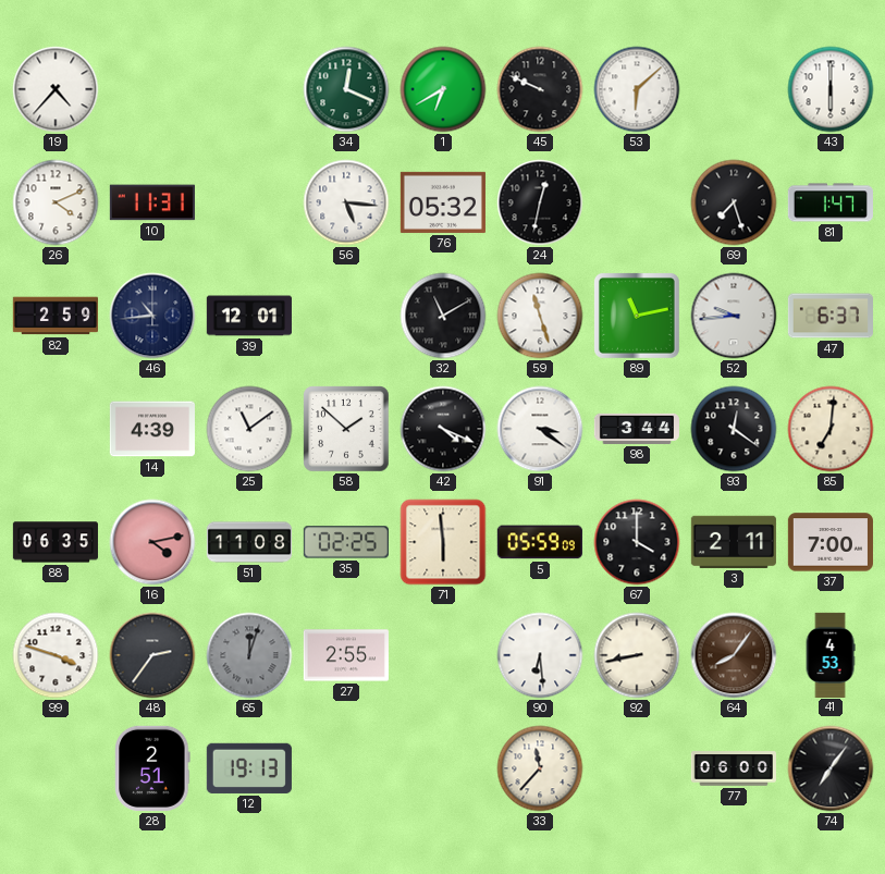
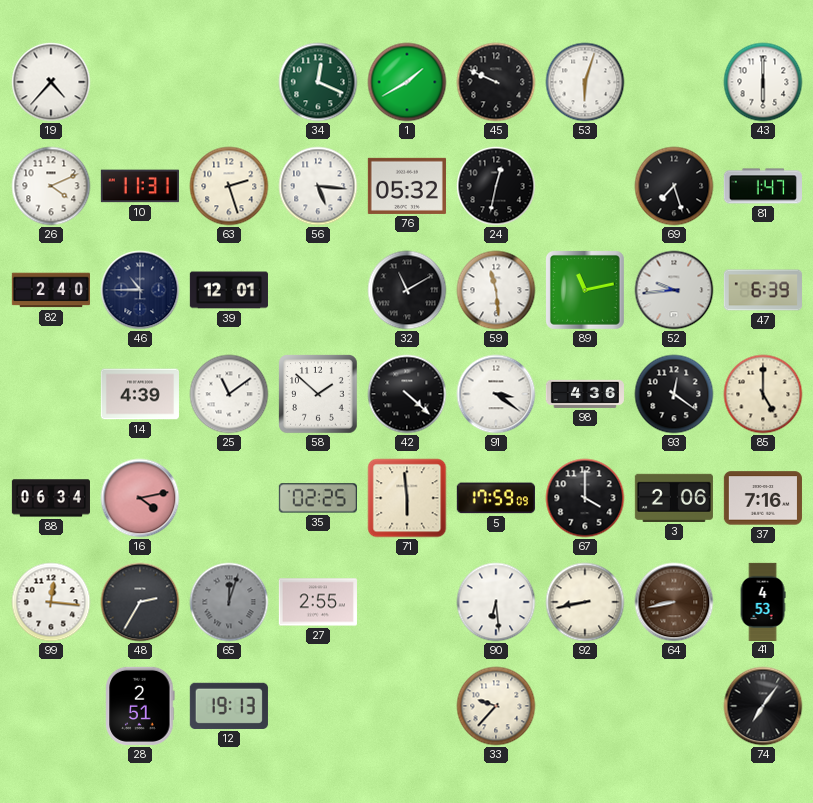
1: 6:40 -> 1:40 (407, 82)
53: 6:08 -> 6:03 (585, 82)
63: none -> 2:27 (229, 186)
82: 2:59 -> 2:40 (51, 290)
46: 10:44 -> 10:45 (140, 290)
59: 11:27 -> 11:29 (496, 290)
47: 6:37 -> 6:39 (763, 290)
42: 4:19 -> 4:22 (407, 394)
98: 3:44 -> 4:36 (585, 394)
85: 7:01 -> 5:00 (763, 394)
88: 06:35 -> 06:34 (51, 498)
51: 11:08 -> none (248, 542)
5: 05:59 -> 17:59 (496, 498)
3: 2:11 -> 2:06 (674, 498)
37: 7:00 -> 7:16 (763, 498)
99: 3:48 -> 12:16 (51, 602)
48: 2:36 -> 2:35 (140, 602)
64: 8:06 -> 8:43 (674, 602)
33: 11:37 -> 9:37 (496, 706)
77: 06:00 -> none (734, 768)
